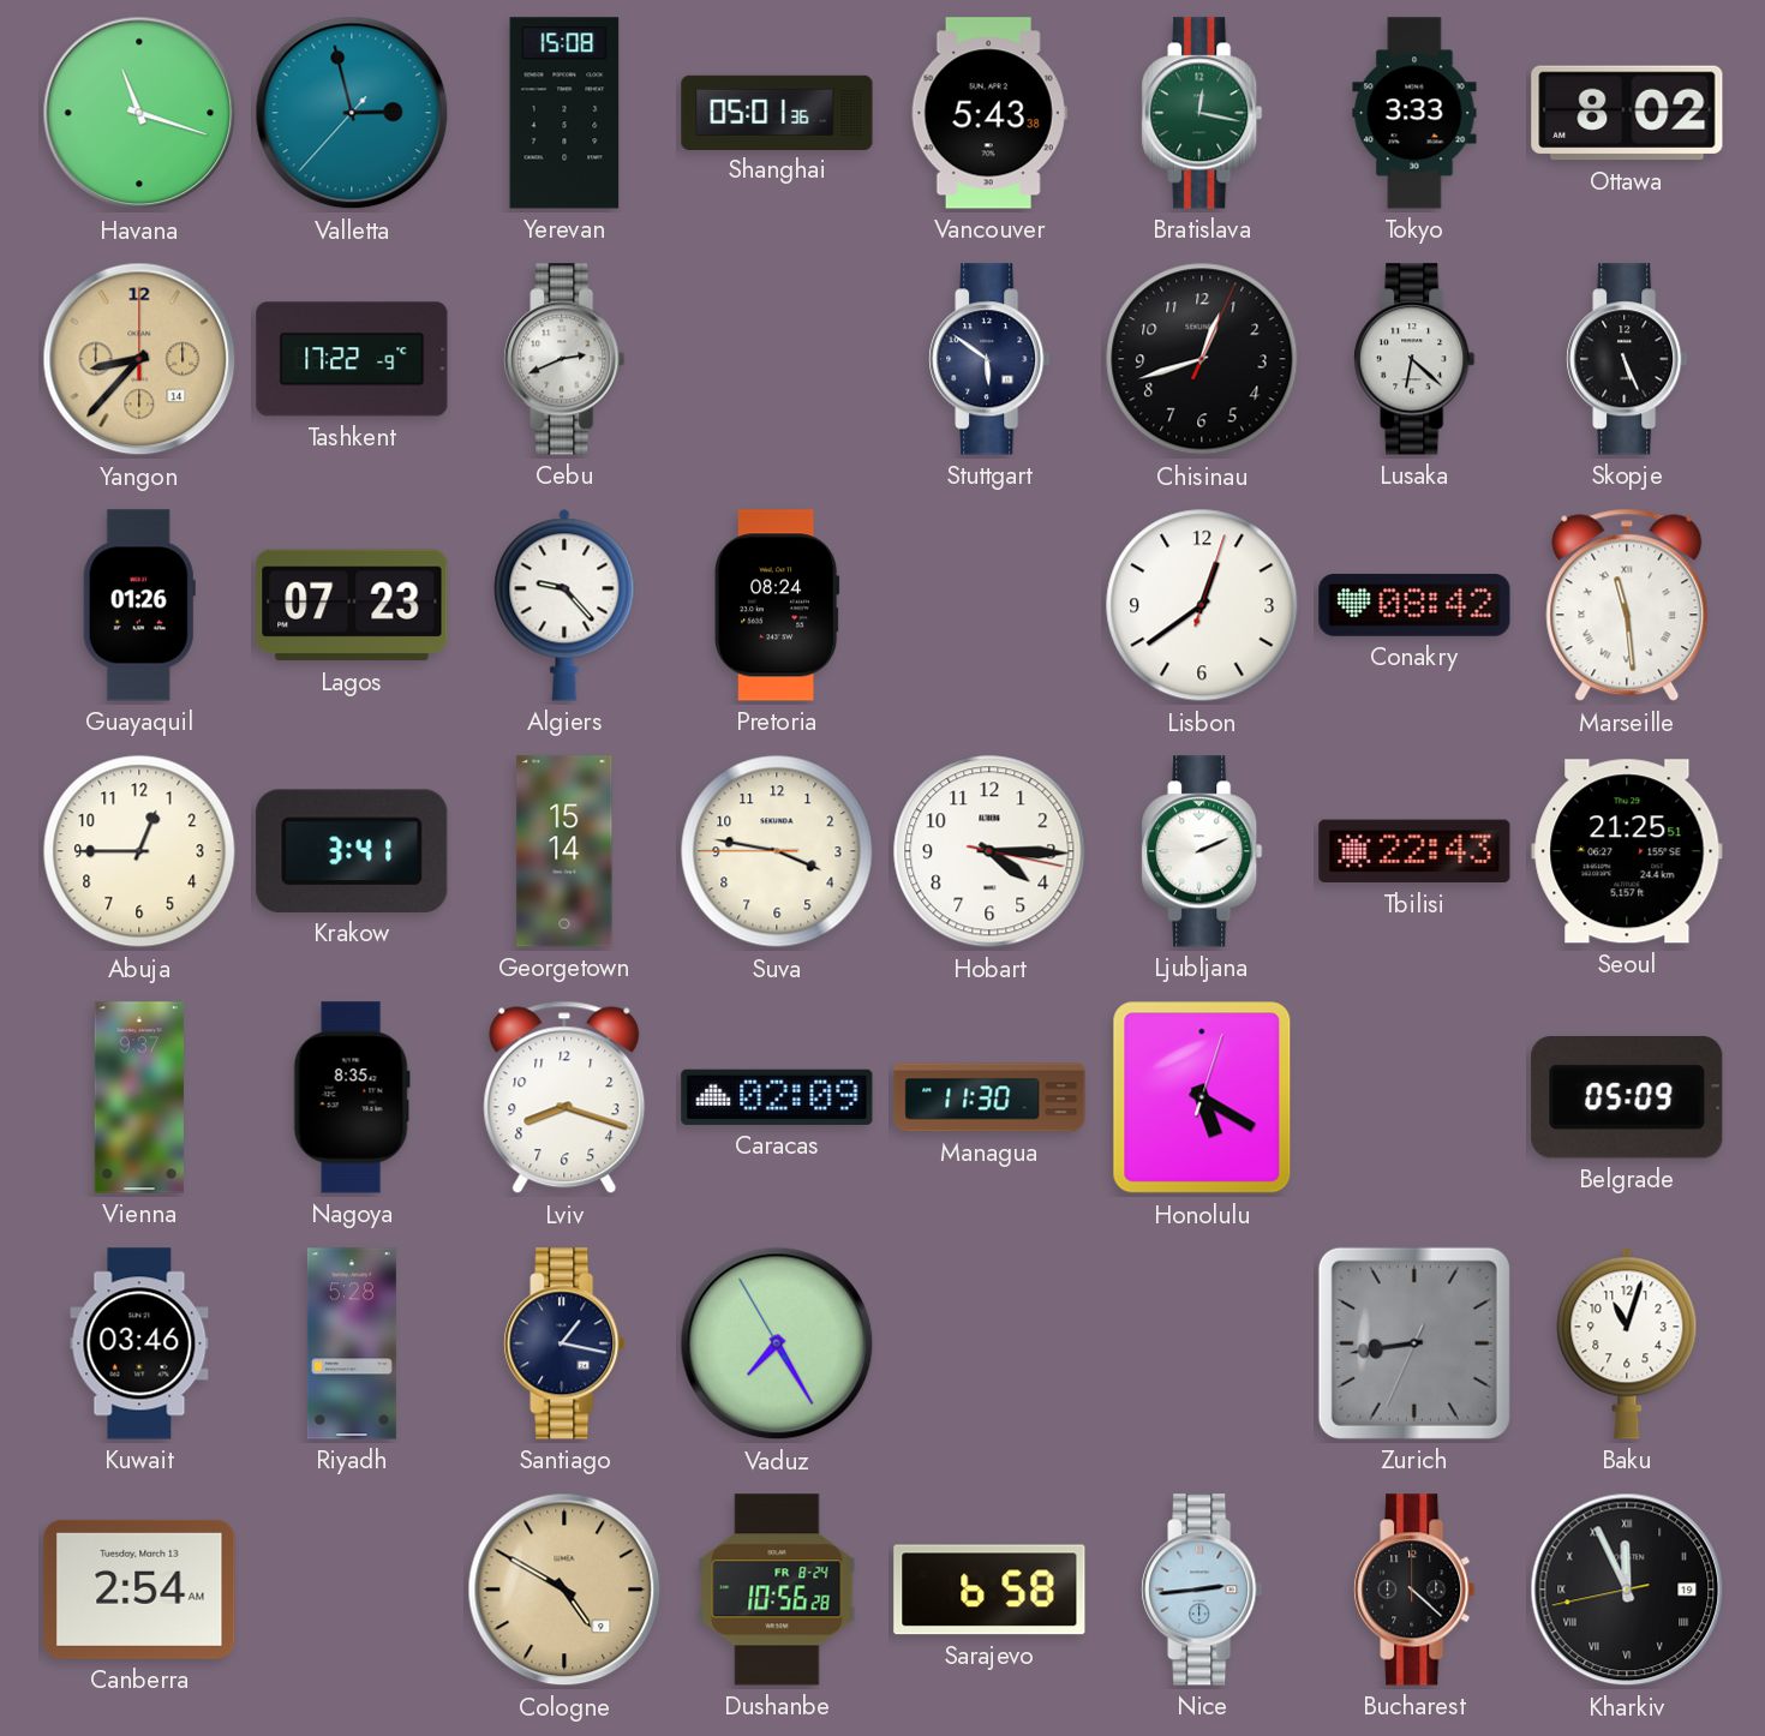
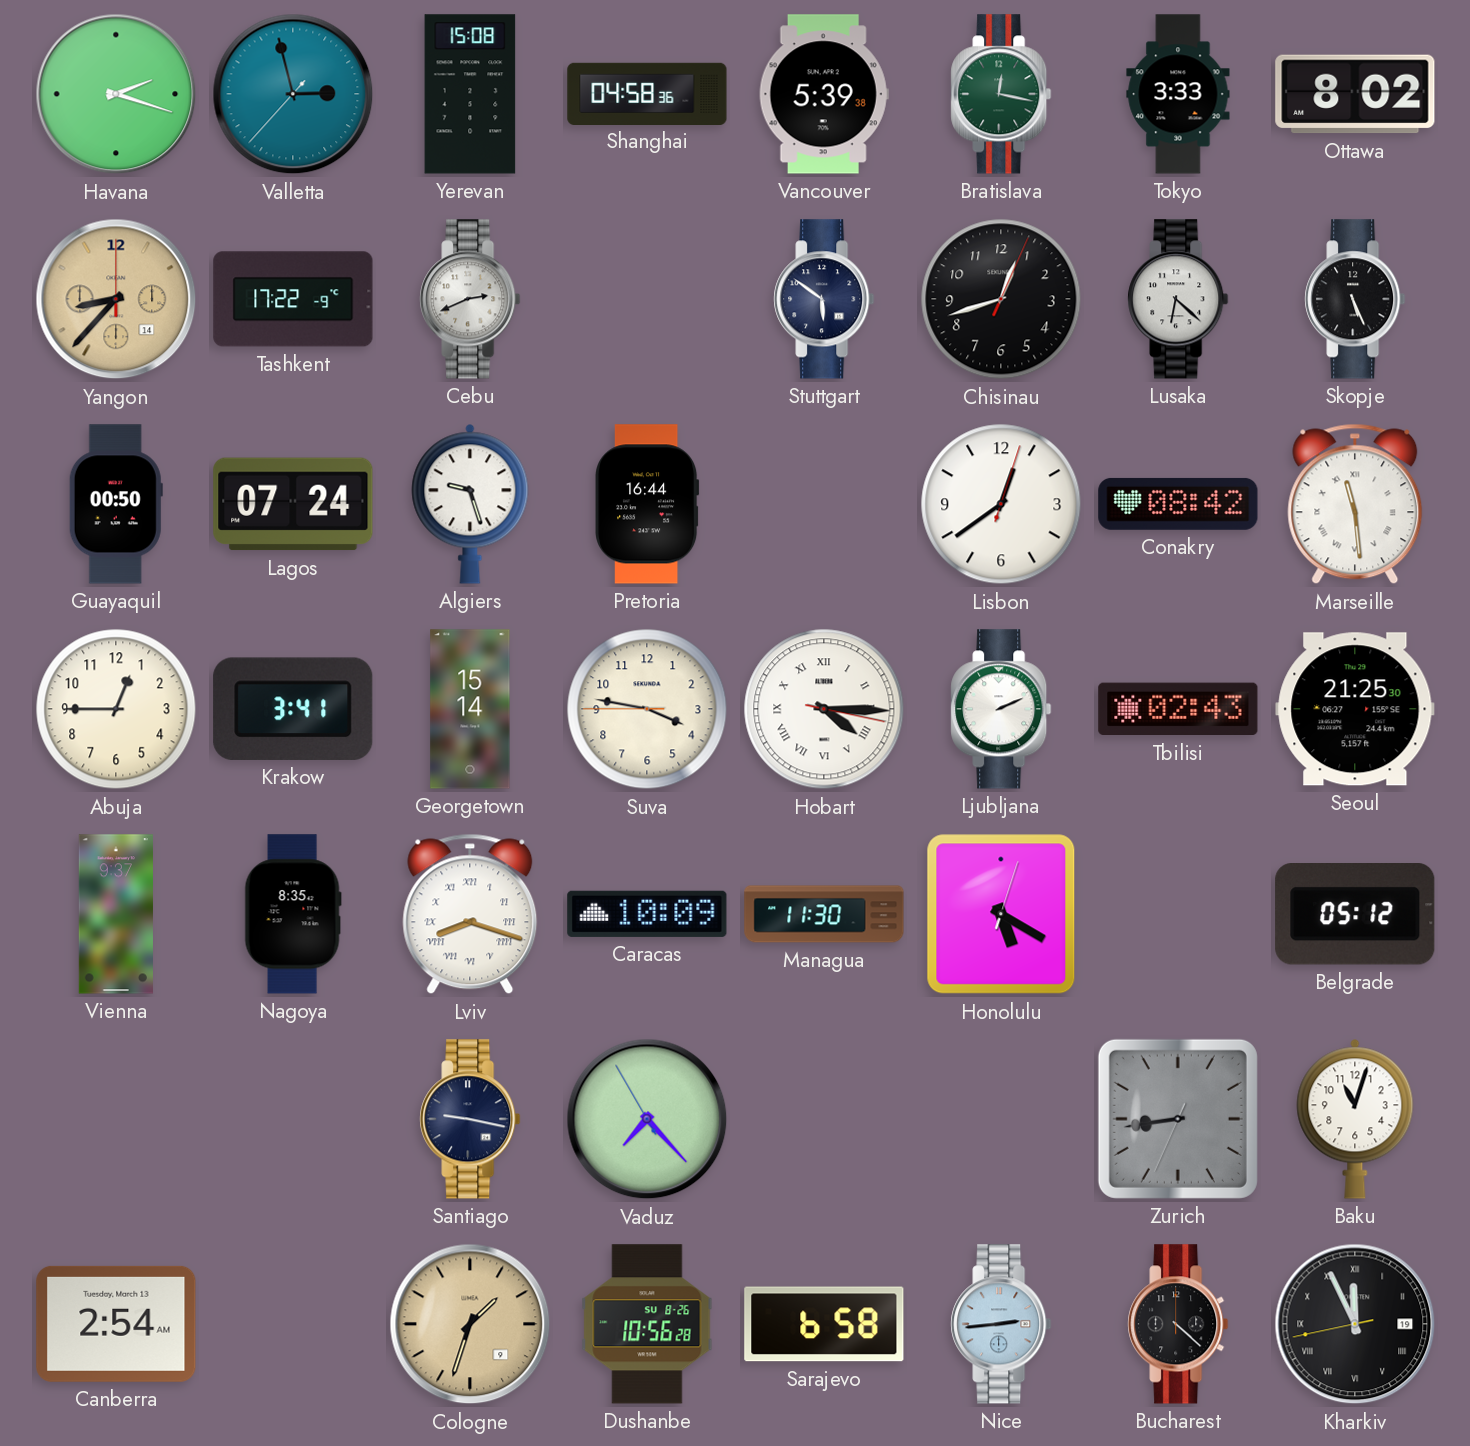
Havana: 11:18 -> 2:18 (116, 94)
Shanghai: 05:01 -> 04:58 (647, 93)
Vancouver: 5:43 -> 5:39 (824, 94)
Guayaquil: 01:26 -> 00:50 (116, 504)
Lagos: 07:23 -> 07:24 (293, 504)
Algiers: 9:23 -> 9:27 (470, 504)
Pretoria: 08:24 -> 16:44 (647, 504)
Hobart numerals: Arabic -> Roman (824, 709)
Tbilisi: 22:43 -> 02:43 (1178, 709)
Seoul: 21:25:51 -> 21:25:30 (1355, 709)
Lviv numerals: Arabic -> Roman (470, 914)
Caracas: 02:09 -> 10:09 (647, 914)
Belgrade: 05:09 -> 05:12 (1355, 915)
Kuwait: 03:46 -> none (139, 1343)
Riyadh: 5:28 -> none (352, 1343)
Santiago: 1:17 -> 9:17 (470, 1119)
Vaduz: 7:24 -> 7:22 (647, 1119)
Cologne: 4:50 -> 1:33 (470, 1324)
Dushanbe date: FR 8-24 -> SU 8-26 (647, 1324)
